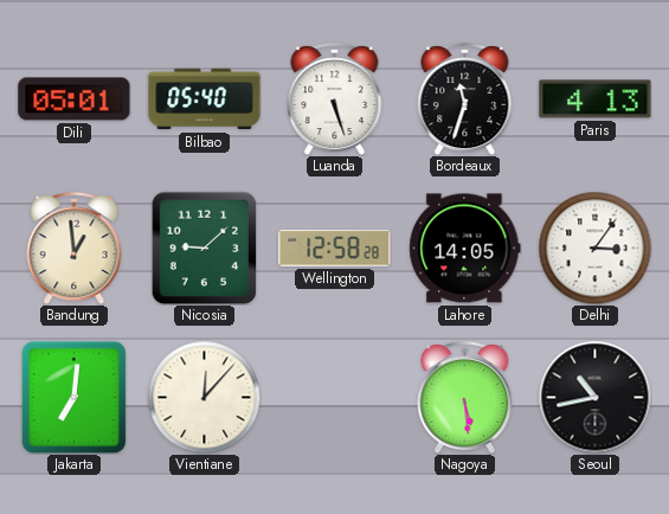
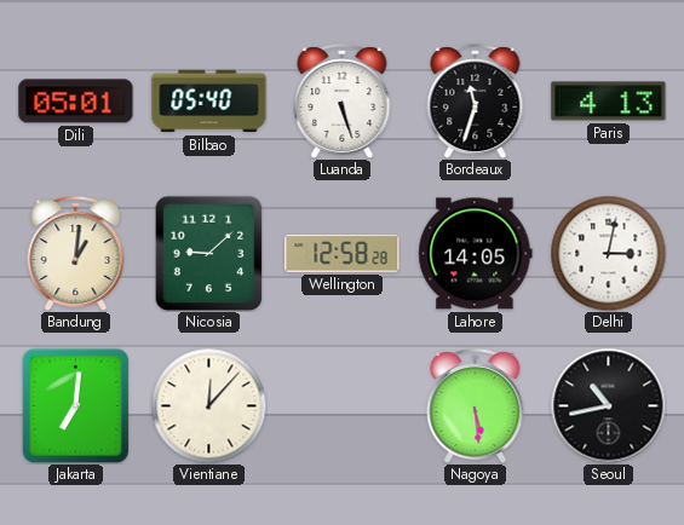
Bandung: 12:59 -> 1:01 (76, 254)
Delhi: 3:06 -> 3:02 (608, 253)
